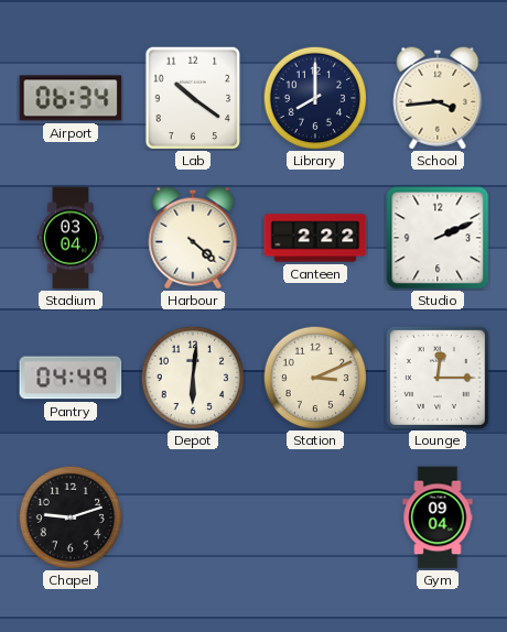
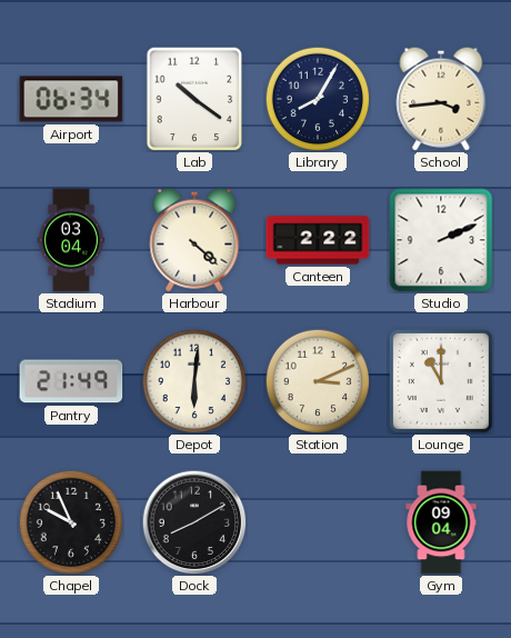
Library: 8:00 -> 8:05 (318, 99)
Pantry: 04:49 -> 21:49 (71, 381)
Lounge: 12:15 -> 11:00 (441, 381)
Chapel: 9:12 -> 9:56 (71, 522)
Dock: none -> 8:10 (194, 522)
